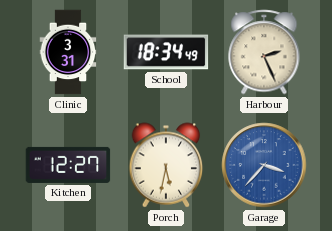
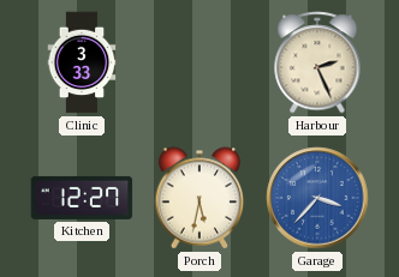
Clinic: 3:31 -> 3:33 (82, 62)
School: 18:34 -> none (166, 52)
